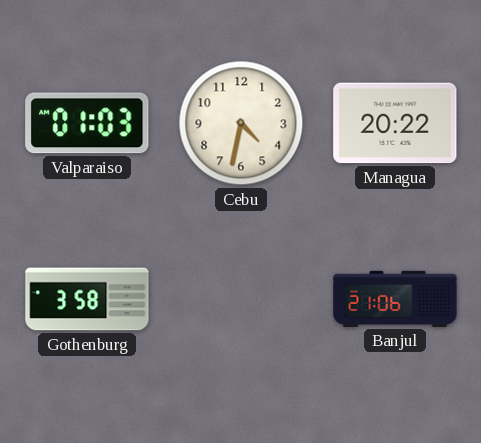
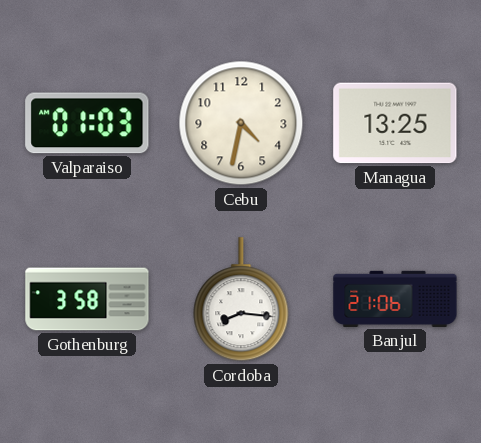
Managua: 20:22 -> 13:25 (395, 123)
Cordoba: none -> 8:16 (241, 300)
